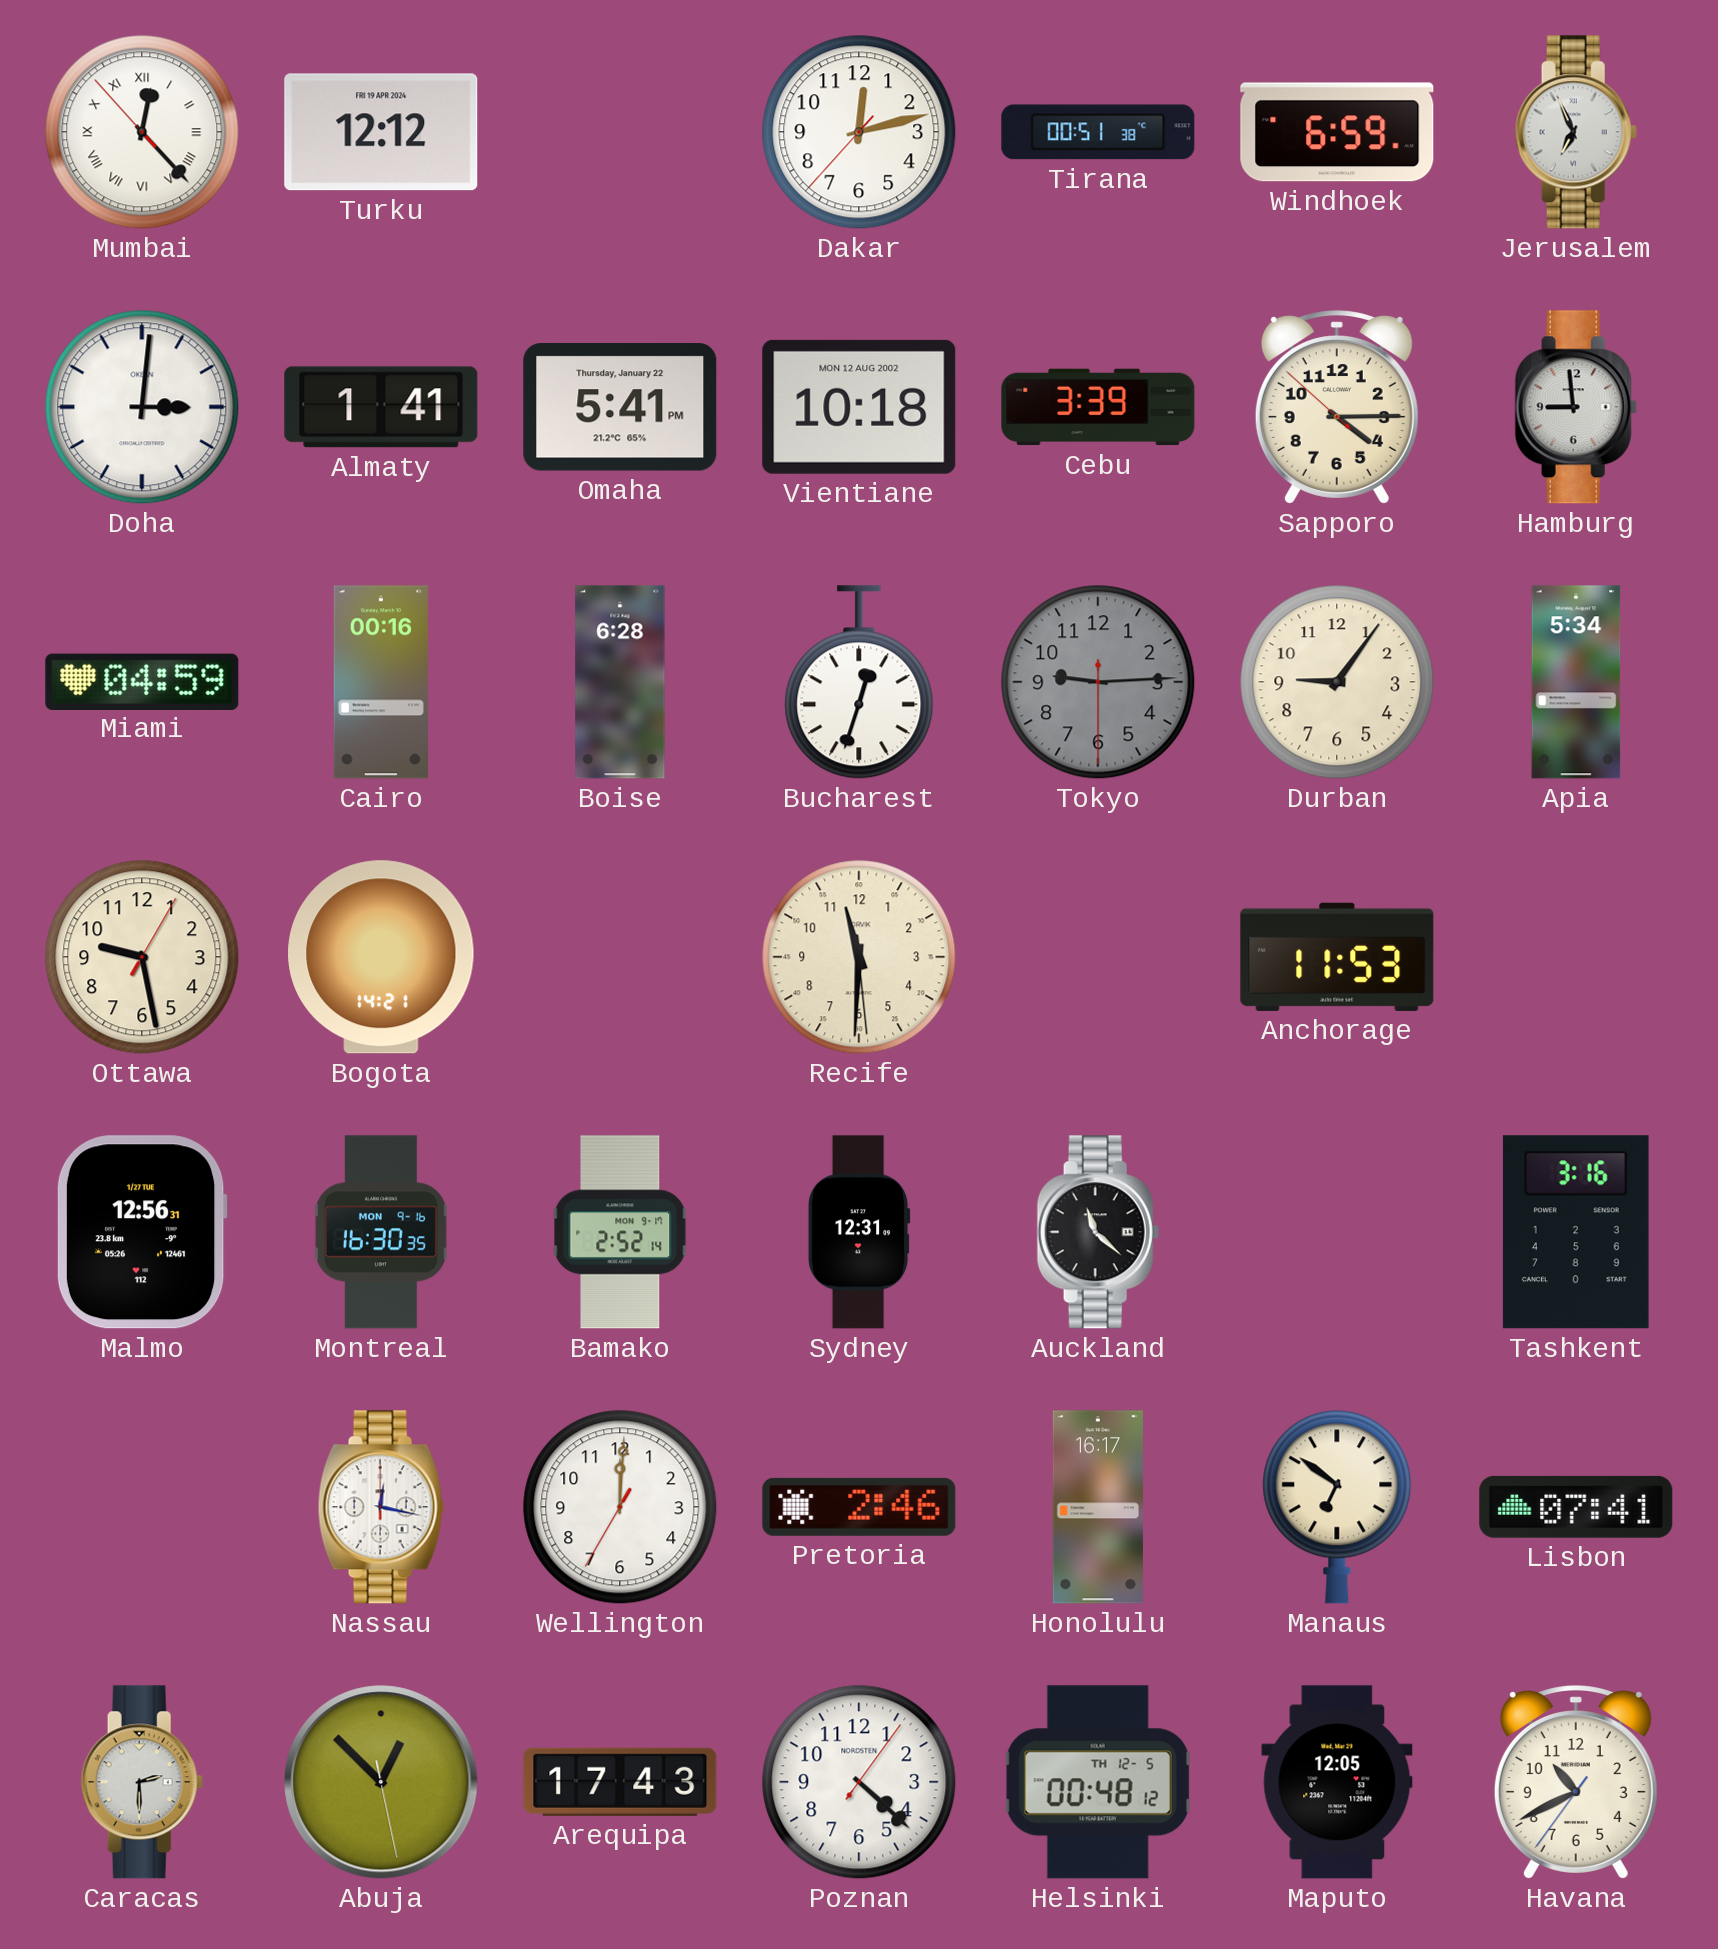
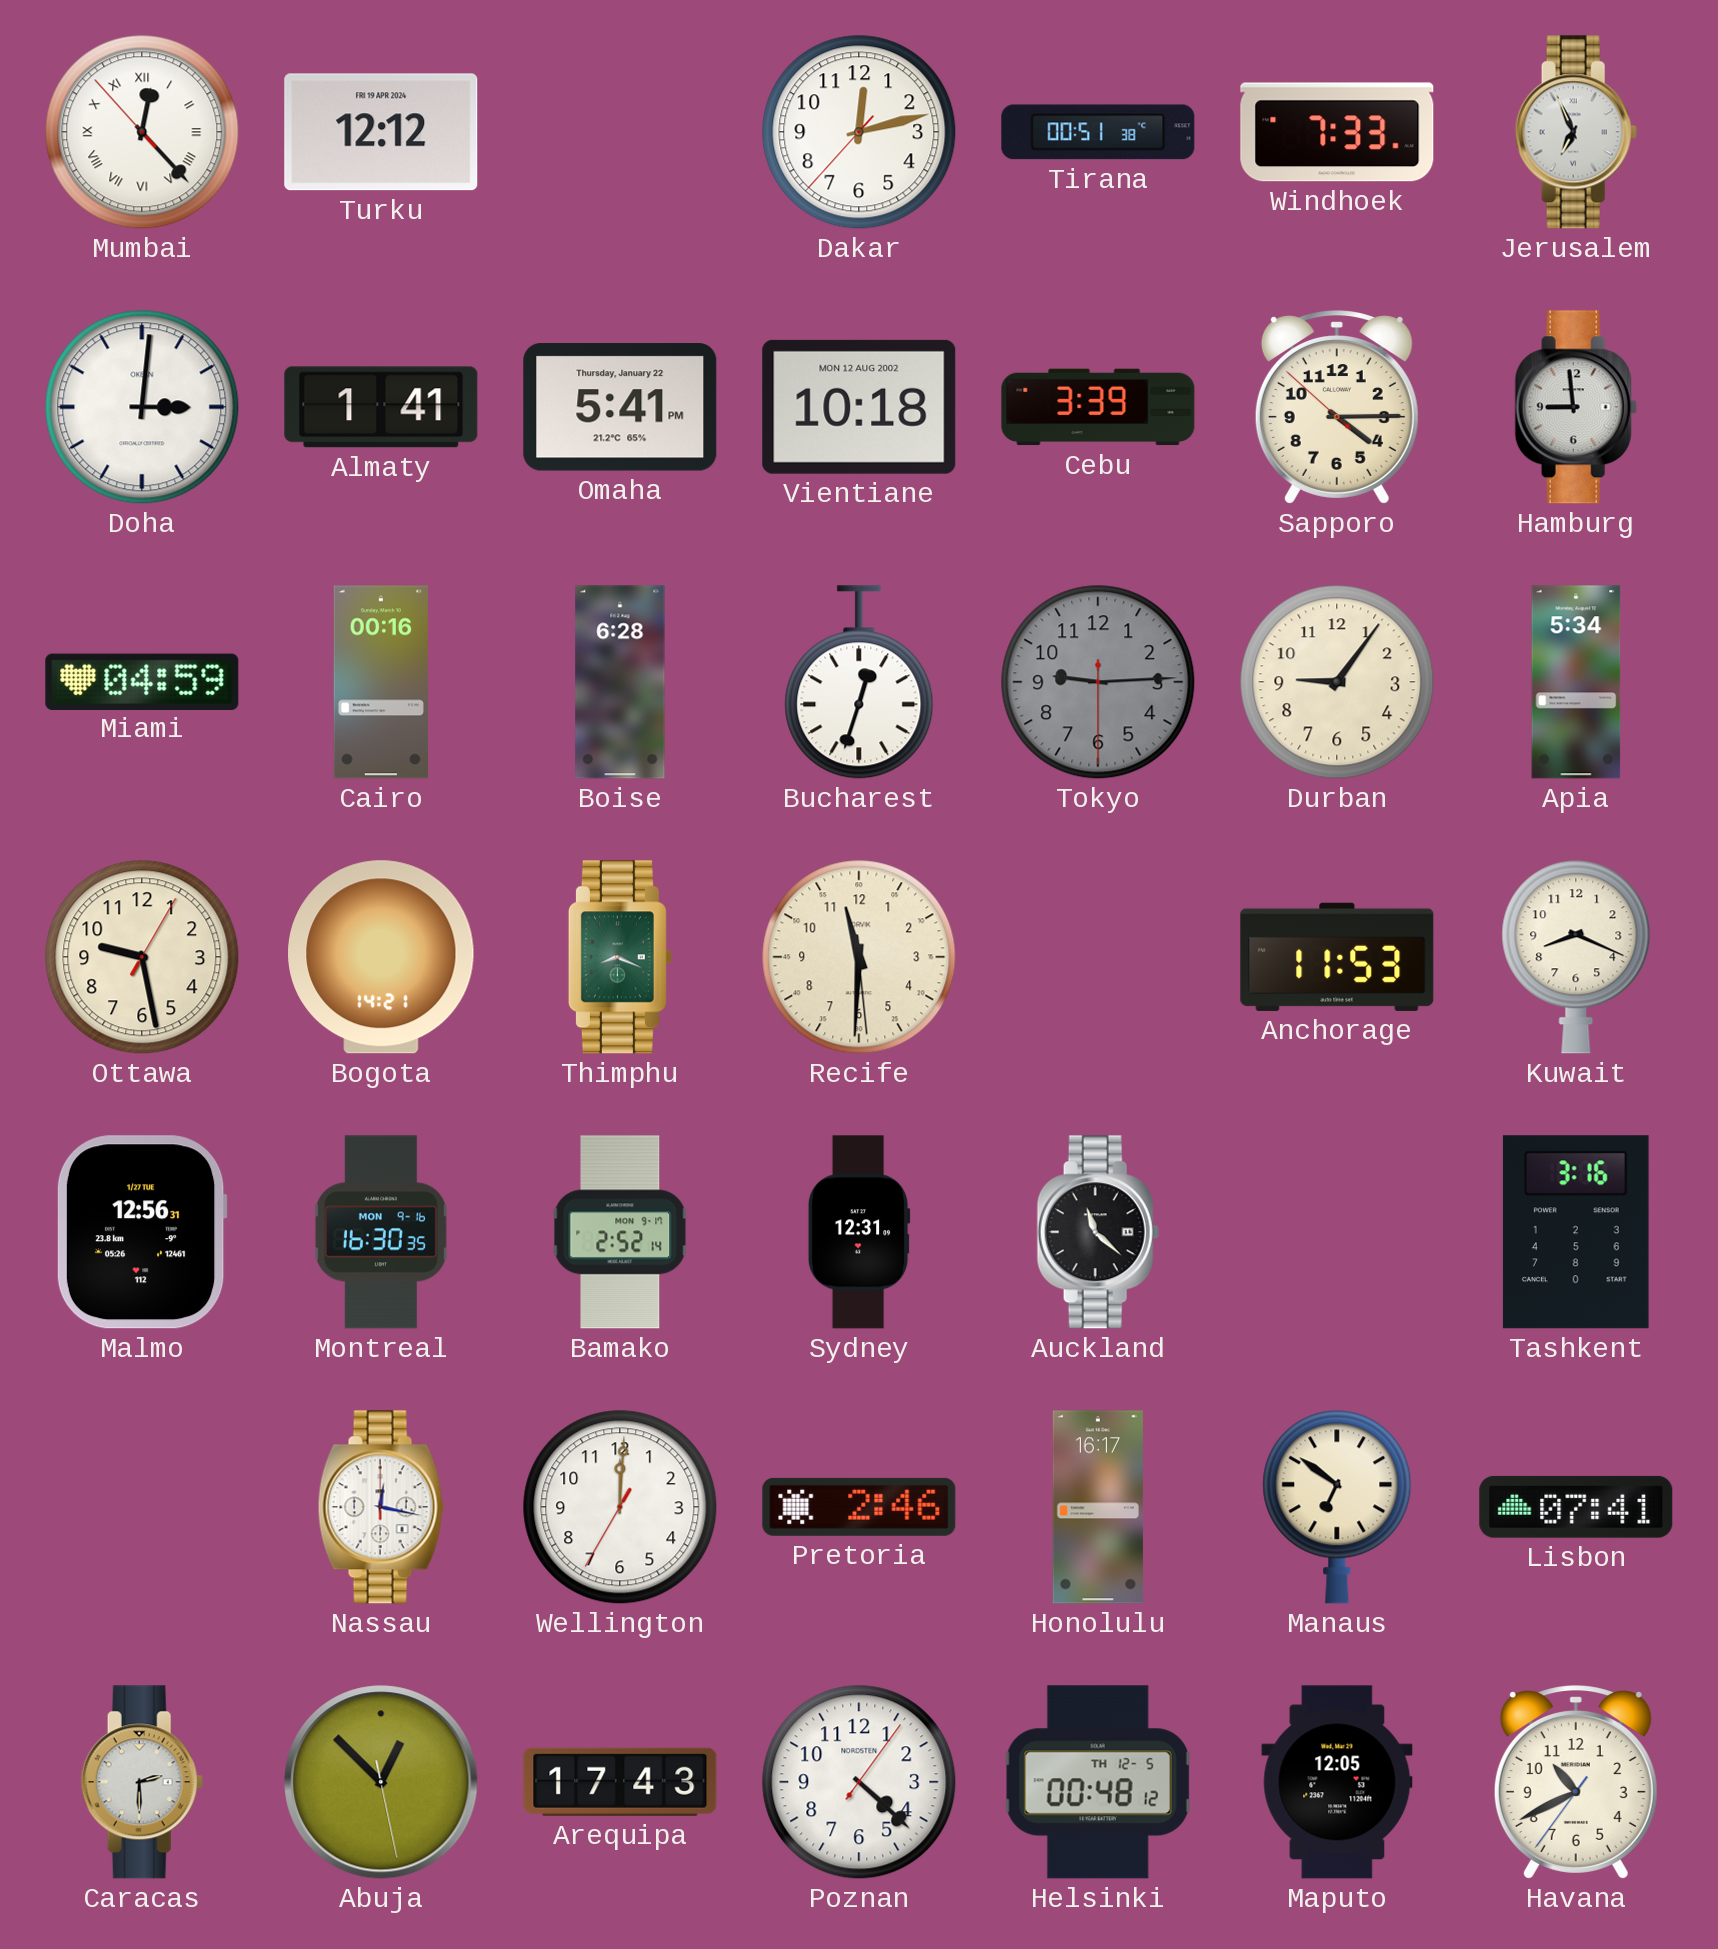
Windhoek: 6:59 -> 7:33 (1337, 132)
Thimphu: none -> 8:19 (620, 957)
Kuwait: none -> 8:19 (1576, 957)
